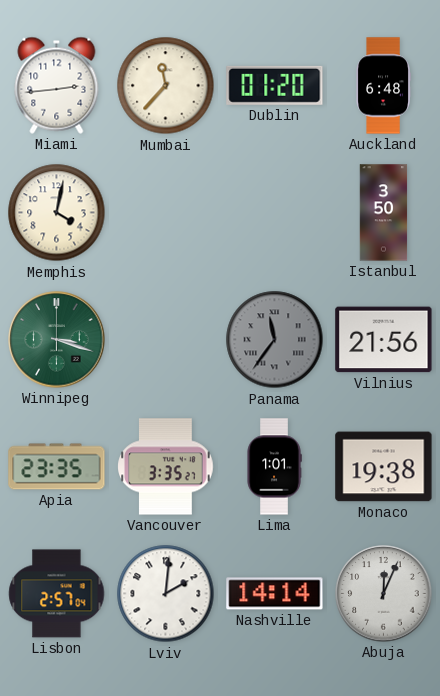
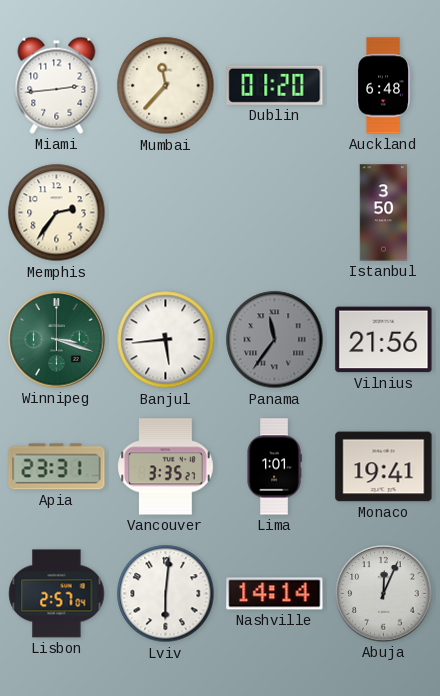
Memphis: 4:02 -> 2:36 (57, 213)
Banjul: none -> 5:44 (166, 340)
Apia: 23:35 -> 23:31 (57, 467)
Monaco: 19:38 -> 19:41 (384, 467)
Lviv: 2:01 -> 6:01 (166, 594)
